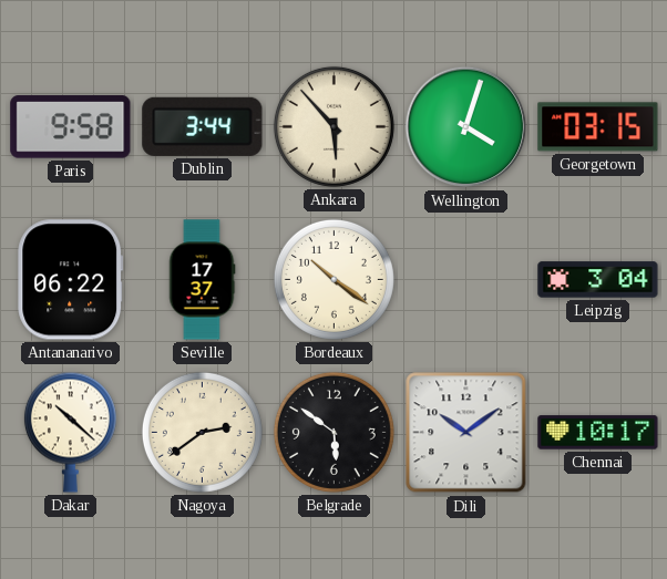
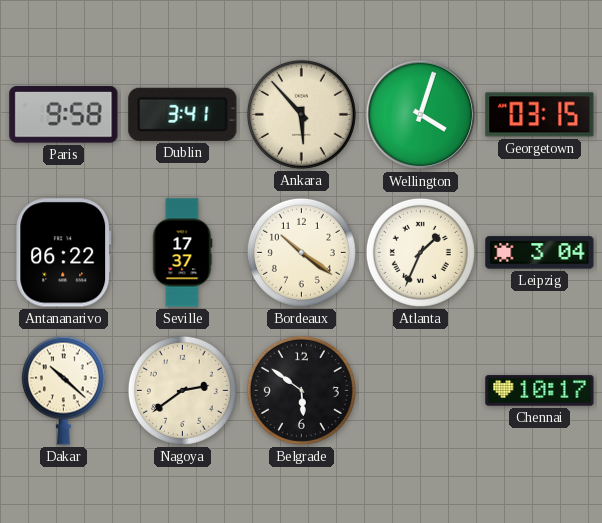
Dublin: 3:44 -> 3:41 (183, 114)
Atlanta: none -> 1:34 (420, 252)
Dili: 10:09 -> none (466, 433)
